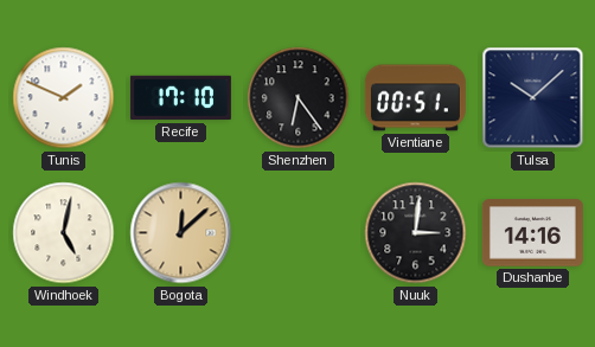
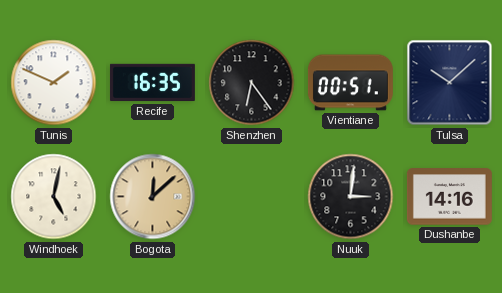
Recife: 17:10 -> 16:35 (152, 83)
